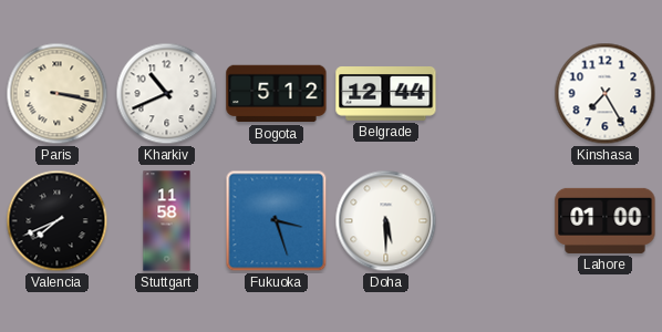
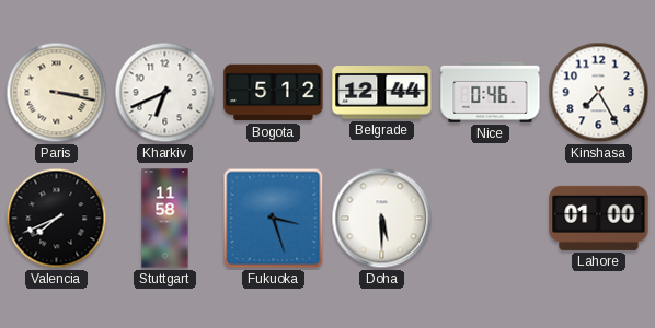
Kharkiv: 10:41 -> 6:41 (165, 93)
Nice: none -> 0:46 (491, 92)
